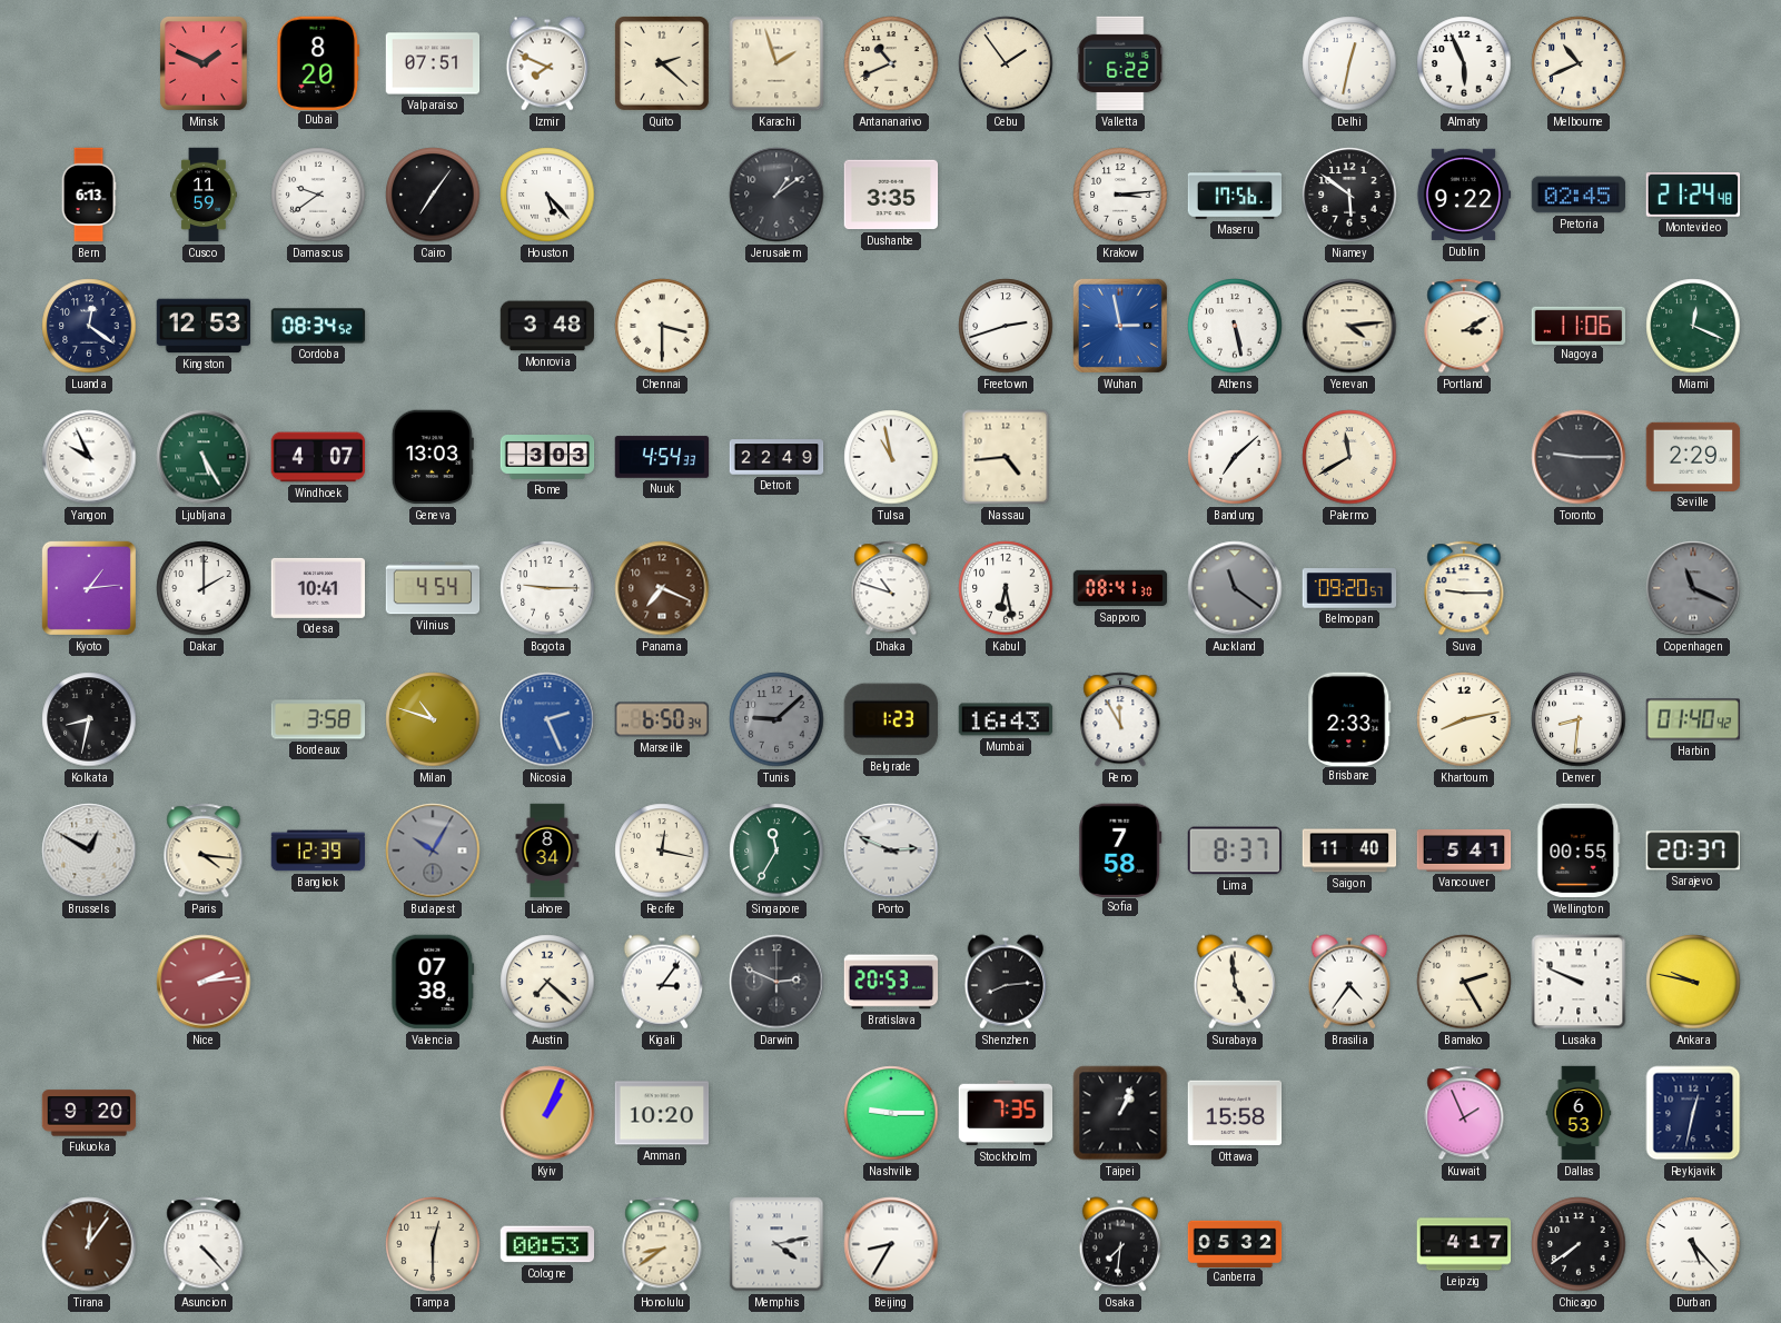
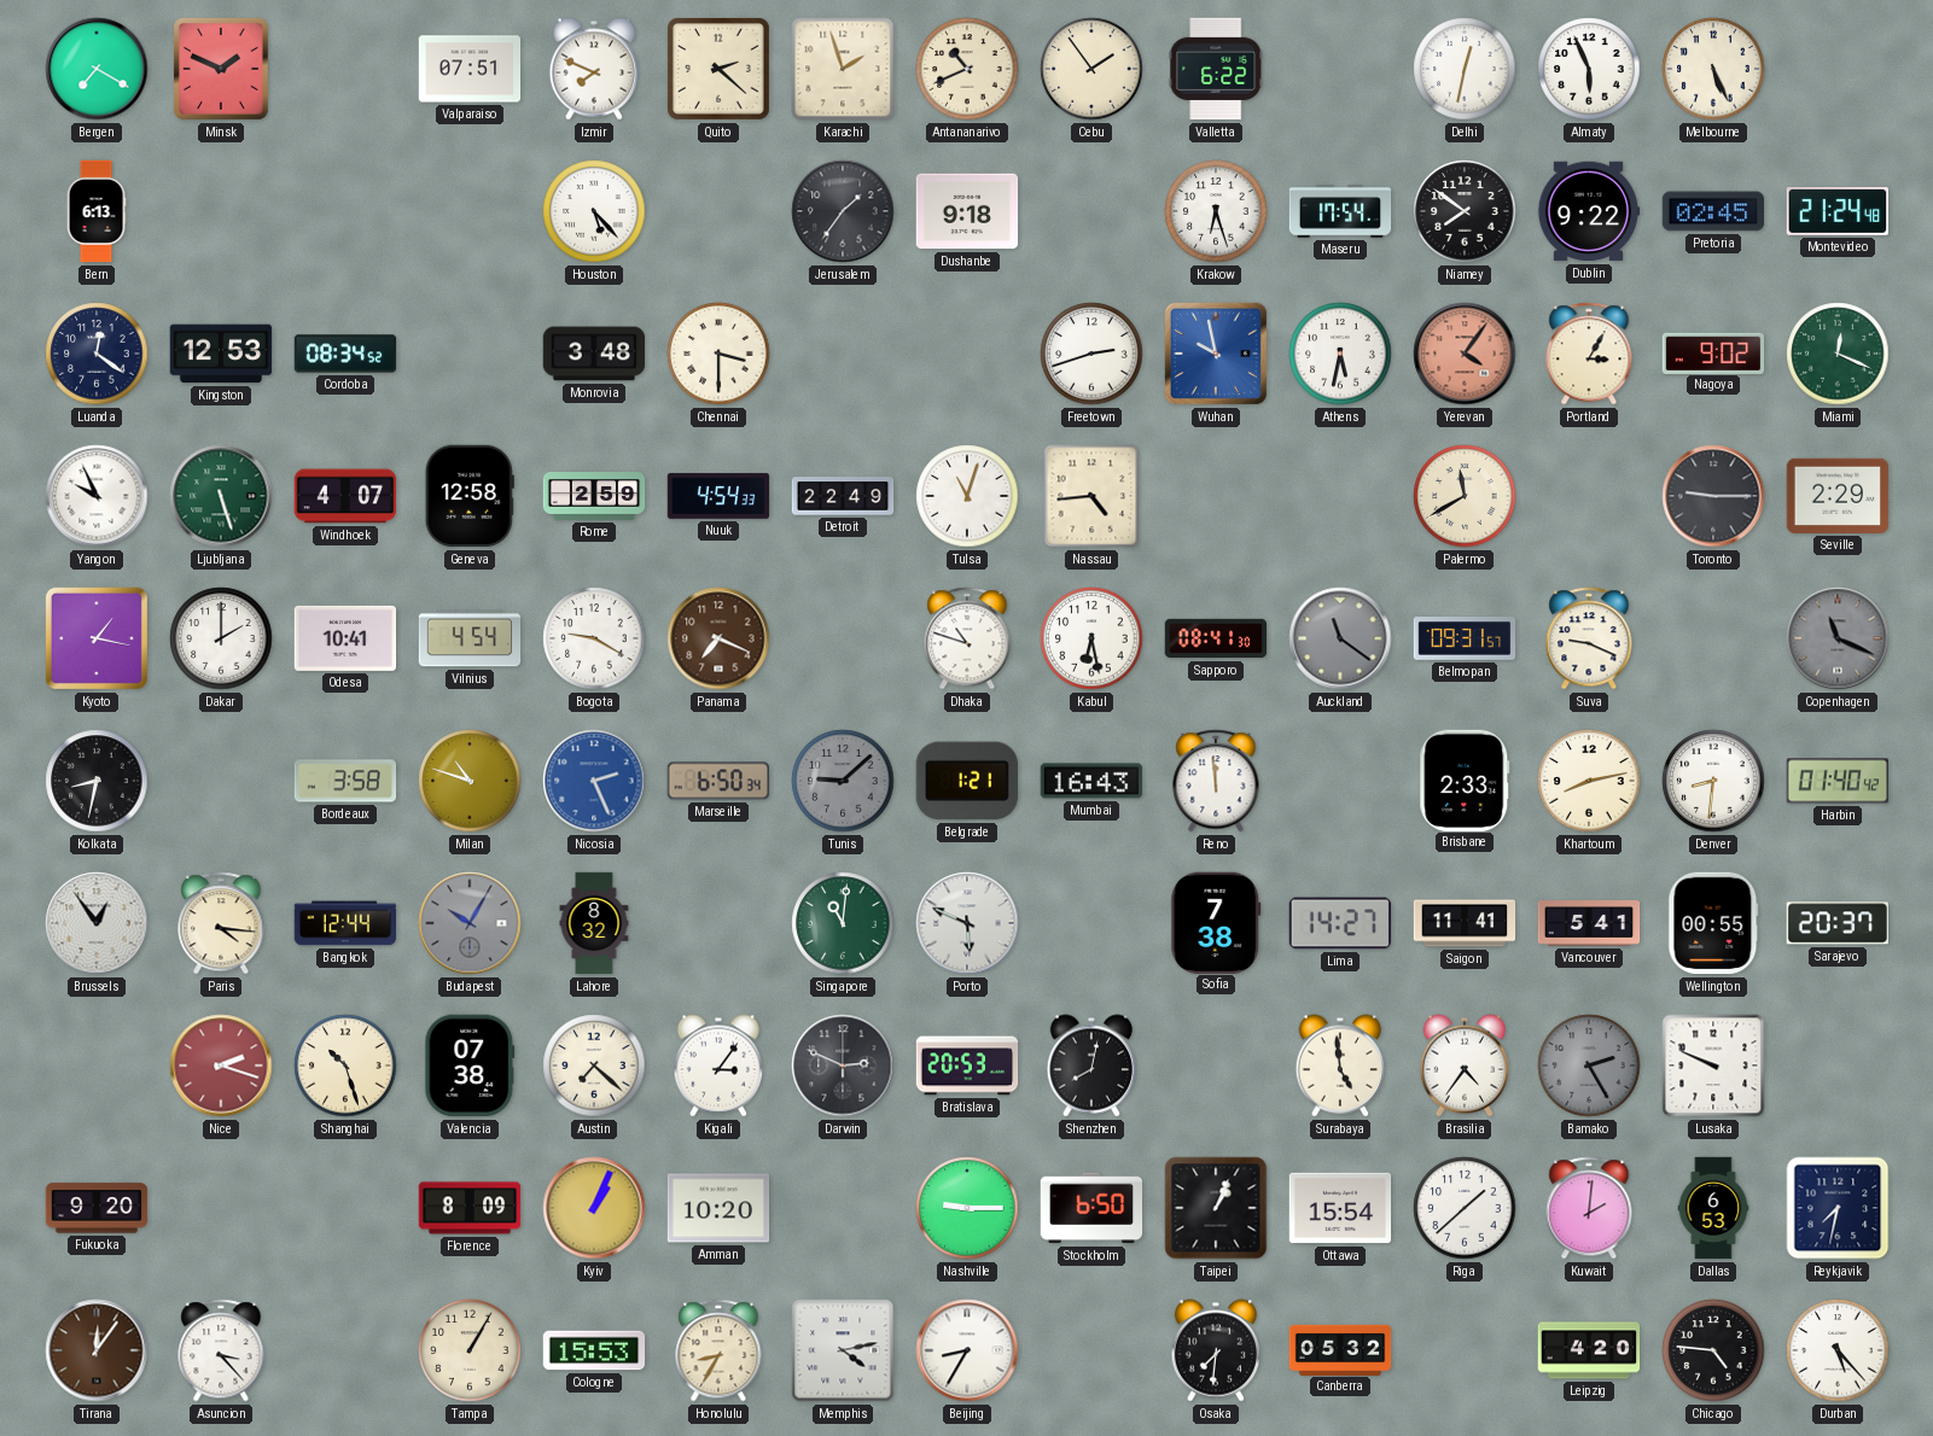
Bergen: none -> 7:20 (97, 69)
Dubai: 8:20 -> none (318, 62)
Melbourne: 10:41 -> 5:26 (1713, 69)
Cusco: 11:59 -> none (205, 195)
Damascus: 9:39 -> none (318, 195)
Cairo: 7:06 -> none (433, 195)
Jerusalem: 1:09 -> 1:36 (843, 211)
Dushanbe: 3:35 -> 9:18 (967, 211)
Krakow: 3:14 -> 6:27 (1216, 211)
Maseru: 17:56 -> 17:54 (1340, 211)
Niamey: 5:51 -> 7:51 (1465, 211)
Wuhan: 2:58 -> 9:58 (1216, 354)
Athens: 5:28 -> 5:32 (1340, 354)
Yerevan: 4:14 -> 4:06 (1465, 354)
Yerevan dial: cream -> salmon (1465, 354)
Portland: 3:10 -> 3:05 (1589, 354)
Nagoya: 11:06 -> 9:02 (1713, 352)
Ljubljana: 5:25 -> 5:27 (221, 496)
Geneva: 13:03 -> 12:58 (470, 496)
Rome: 3:03 -> 2:59 (594, 497)
Tulsa: 10:58 -> 11:03 (967, 496)
Bandung: 7:08 -> none (1235, 457)
Kyoto: 1:14 -> 1:17 (97, 638)
Bogota: 9:15 -> 9:20 (594, 638)
Belmopan: 09:20 -> 09:31 (1465, 638)
Suva: 9:15 -> 9:19 (1589, 638)
Belgrade: 1:23 -> 1:21 (967, 781)
Reno: 11:55 -> 11:59 (1216, 781)
Brussels: 12:50 -> 12:54 (97, 923)
Bangkok: 12:39 -> 12:44 (345, 923)
Lahore: 8:34 -> 8:32 (594, 923)
Recife: 12:17 -> none (662, 850)
Singapore: 11:35 -> 11:01 (843, 923)
Porto: 2:49 -> 5:49 (967, 923)
Sofia: 7:58 -> 7:38 (1216, 922)
Lima: 8:37 -> 14:27 (1340, 923)
Saigon: 11:40 -> 11:41 (1465, 923)
Nice: 2:14 -> 2:18 (221, 1066)
Shanghai: none -> 10:27 (345, 1066)
Shenzhen: 8:14 -> 8:02 (1090, 1066)
Bamako dial: cream -> grey (1589, 1066)
Ankara: 9:47 -> none (1693, 982)
Florence: none -> 8:09 (470, 1208)
Stockholm: 7:35 -> 6:50 (1091, 1208)
Ottawa: 15:58 -> 15:54 (1340, 1208)
Riga: none -> 1:38 (1465, 1208)
Kuwait: 1:56 -> 2:01 (1589, 1208)
Reykjavik: 12:32 -> 7:32 (1838, 1208)
Asuncion: 4:23 -> 3:23 (221, 1350)
Tampa: 12:30 -> 1:05 (470, 1350)
Cologne: 00:53 -> 15:53 (594, 1350)
Honolulu: 8:39 -> 8:35 (718, 1350)
Leipzig: 4:17 -> 4:20 (1589, 1350)
Chicago: 7:39 -> 4:46 (1713, 1350)
